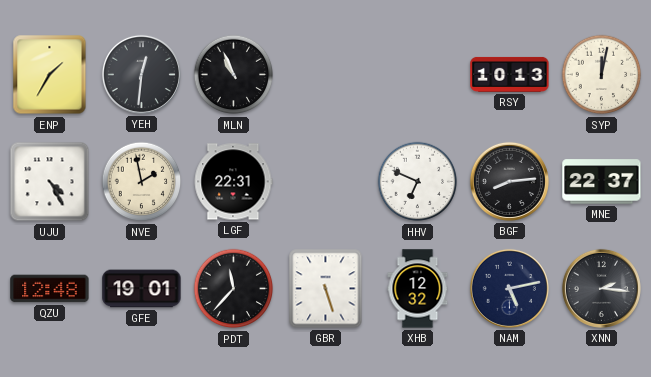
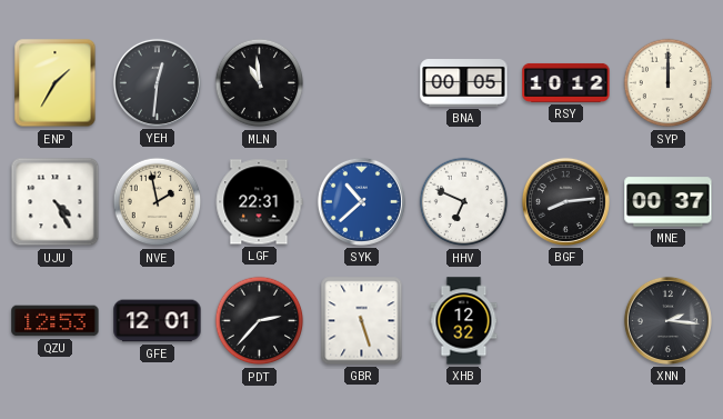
MLN: 10:56 -> 10:59 (260, 83)
BNA: none -> 00:05 (464, 83)
RSY: 10:13 -> 10:12 (566, 82)
SYP: 12:02 -> 12:00 (669, 83)
SYK: none -> 10:38 (361, 201)
MNE: 22:37 -> 00:37 (669, 202)
QZU: 12:48 -> 12:53 (56, 321)
GFE: 19:01 -> 12:01 (158, 321)
PDT: 11:37 -> 2:37 (260, 321)
NAM: 5:13 -> none (509, 288)
